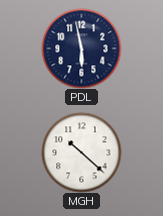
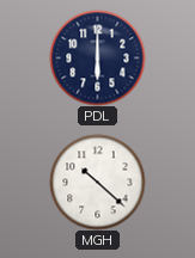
PDL: 5:58 -> 6:00 (97, 57)
